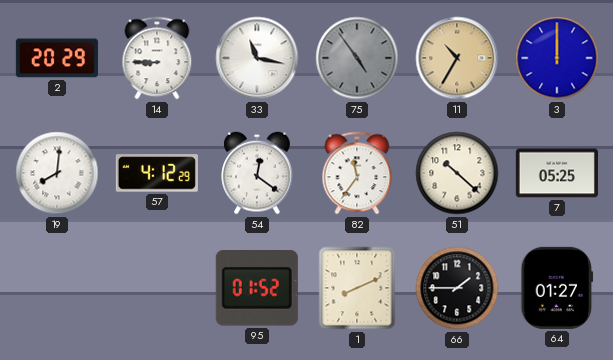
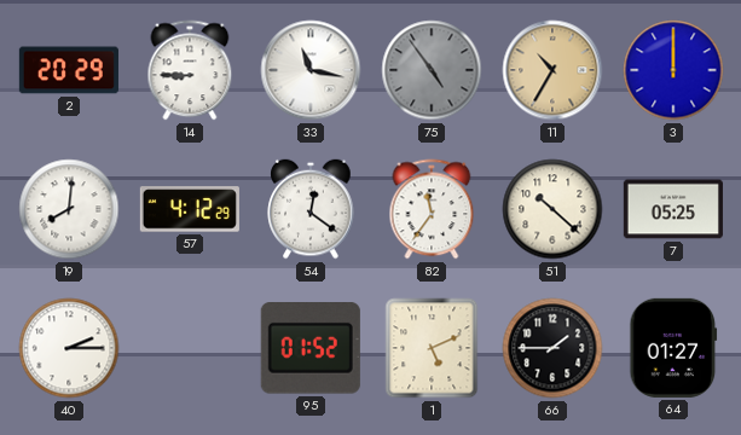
40: none -> 2:15 (69, 348)
1: 8:11 -> 5:11 (432, 348)
